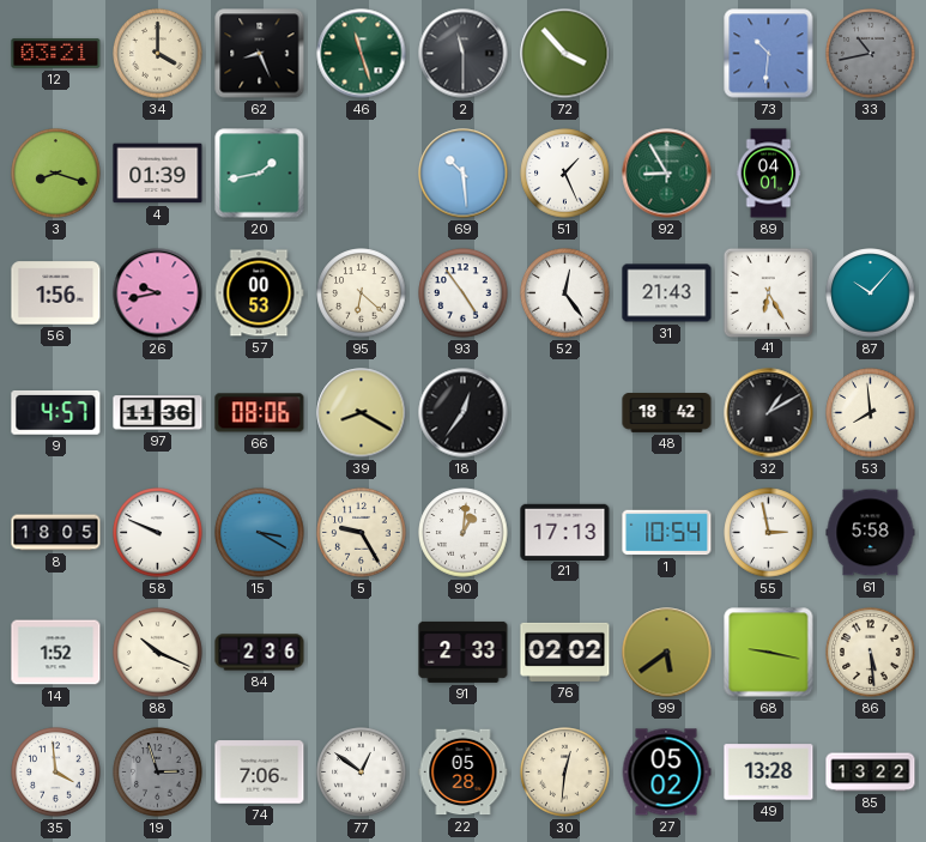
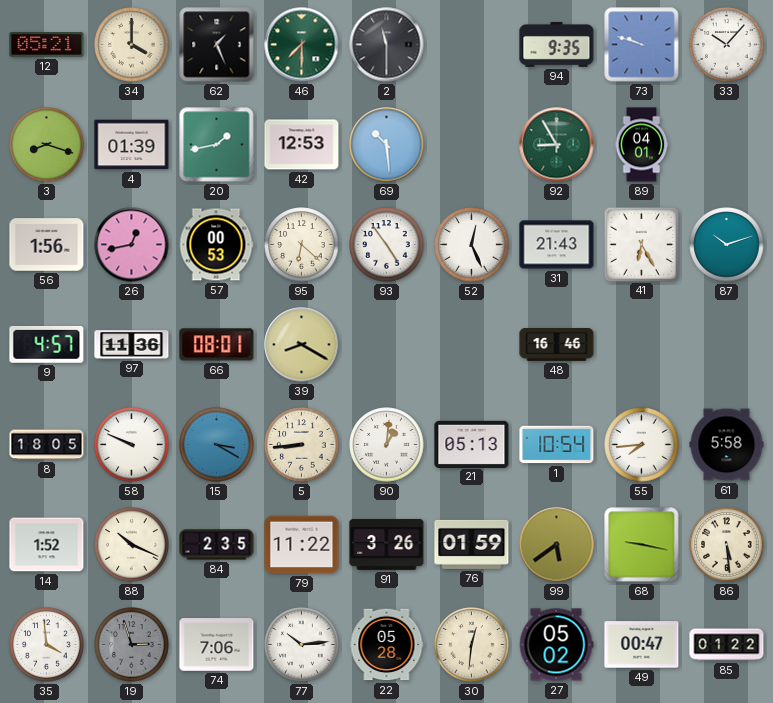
12: 03:21 -> 05:21 (47, 45)
62: 8:26 -> 1:26 (217, 45)
46: 11:27 -> 7:30 (302, 45)
72: 3:53 -> none (565, 54)
94: none -> 9:35 (557, 44)
73: 10:31 -> 9:48 (642, 45)
33: 10:43 -> 10:07 (727, 45)
33 dial: grey -> white (727, 45)
42: none -> 12:53 (302, 145)
51: 1:26 -> none (565, 174)
26: 9:43 -> 12:43 (132, 245)
52: 12:24 -> 12:26 (472, 245)
87: 10:07 -> 10:12 (727, 245)
66: 08:06 -> 08:01 (217, 345)
18: 12:36 -> none (464, 413)
48: 18:42 -> 16:46 (557, 345)
32: 1:10 -> none (769, 413)
53: 7:59 -> none (871, 413)
5: 9:25 -> 8:44 (302, 445)
21: 17:13 -> 05:13 (472, 444)
55: 2:58 -> 7:44 (642, 445)
84: 2:36 -> 2:35 (217, 545)
79: none -> 11:22 (302, 545)
91: 2:33 -> 3:26 (387, 544)
76: 02:02 -> 01:59 (472, 544)
77: 12:51 -> 10:14 (302, 645)
49: 13:28 -> 00:47 (642, 645)
85: 13:22 -> 01:22 (727, 645)
